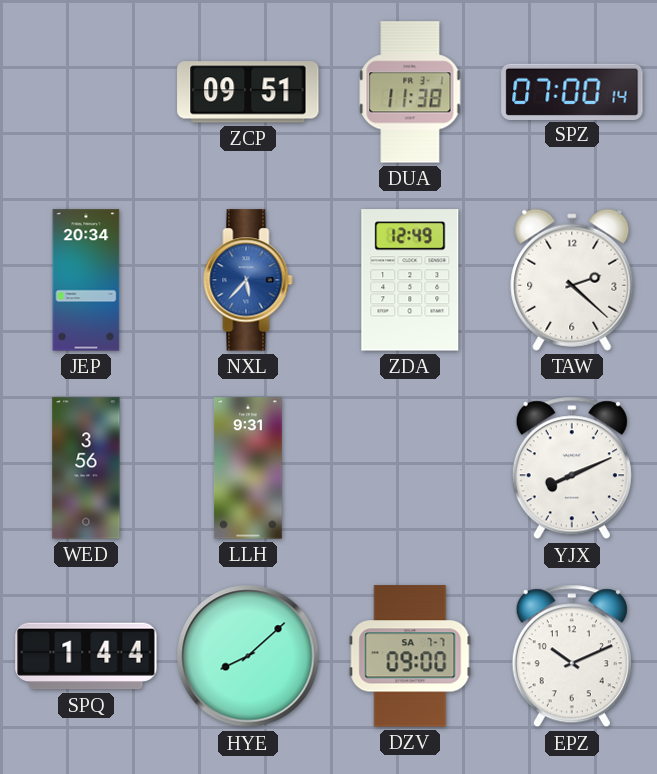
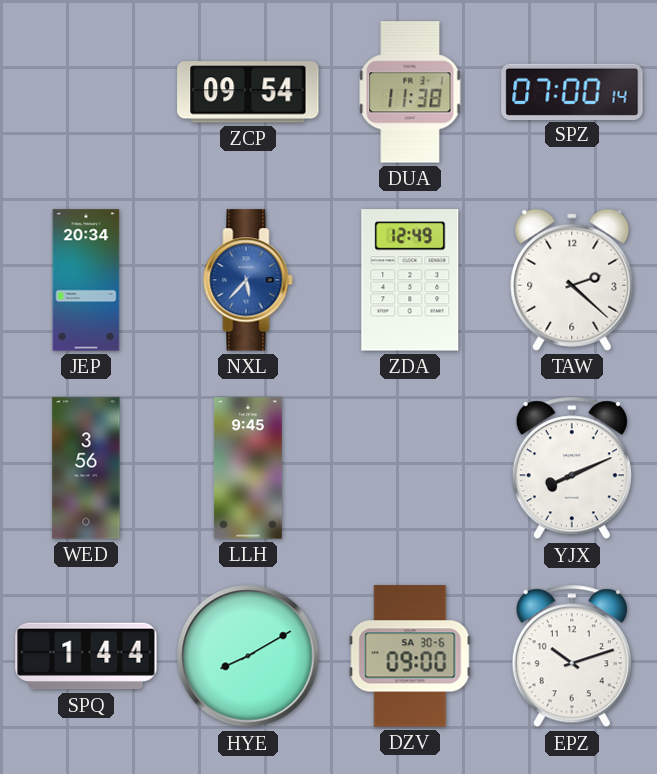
ZCP: 09:51 -> 09:54 (248, 92)
LLH: 9:31 -> 9:45 (248, 468)
HYE: 8:08 -> 8:10 (248, 656)
DZV date: SA 7-7 -> SA 30-6 (410, 656)
EPZ: 10:11 -> 10:12 (572, 656)
